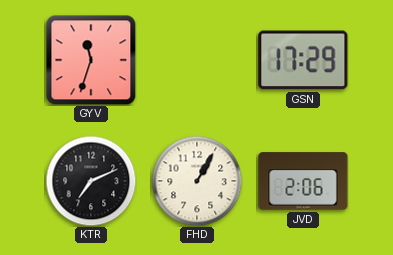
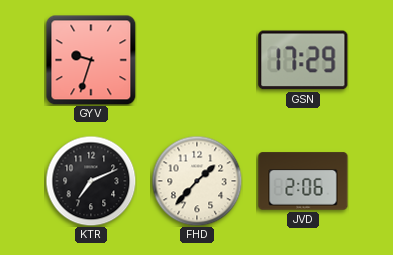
GYV: 11:33 -> 9:33 (91, 60)
FHD: 1:05 -> 1:37 (197, 181)
